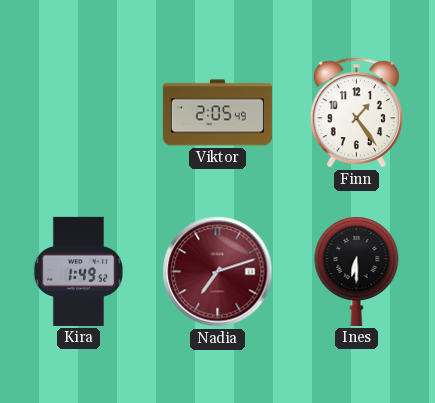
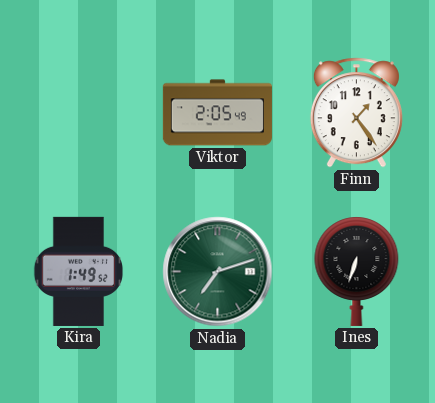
Nadia dial: burgundy -> green (218, 272)
Ines: 6:30 -> 6:33 (357, 271)
